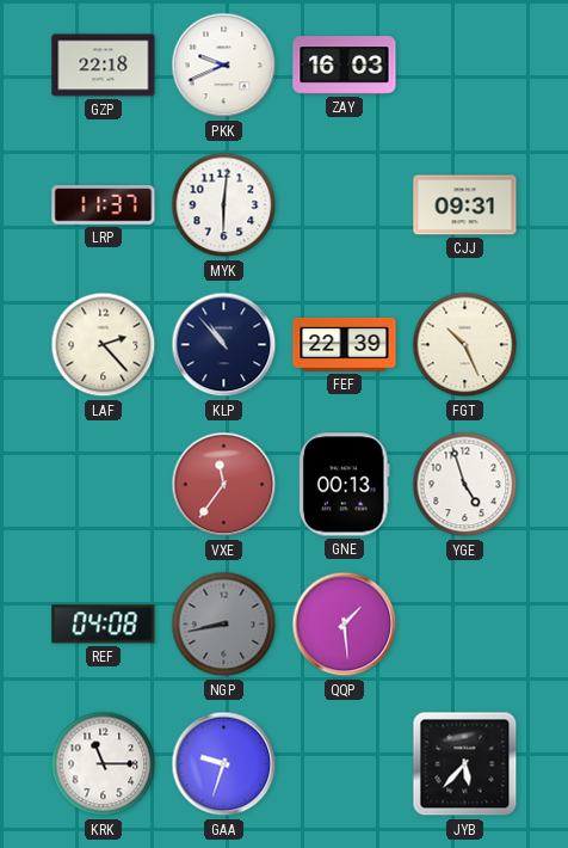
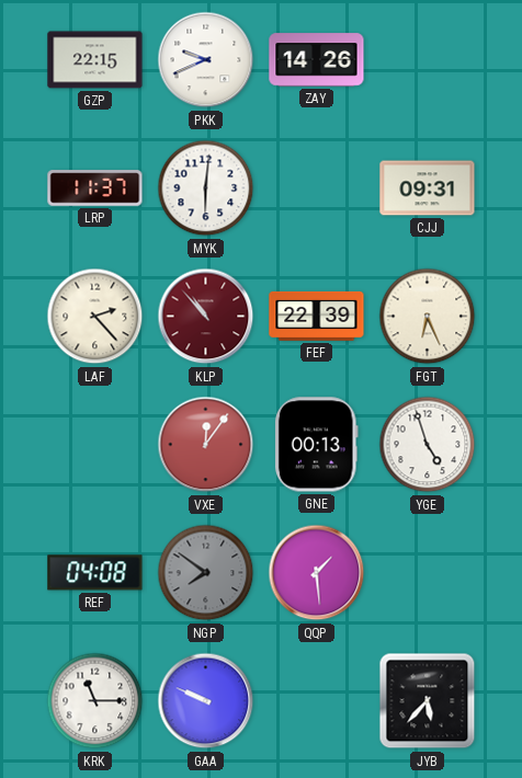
GZP: 22:18 -> 22:15 (95, 60)
ZAY: 16:03 -> 14:26 (317, 60)
KLP dial: navy -> burgundy (206, 317)
FGT: 10:26 -> 6:26 (428, 317)
VXE: 11:36 -> 12:06 (206, 445)
NGP: 8:43 -> 7:51 (206, 573)
GAA: 9:33 -> 9:49 (206, 701)
